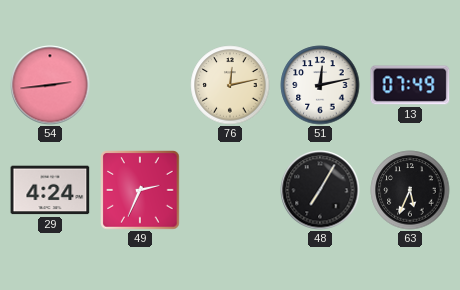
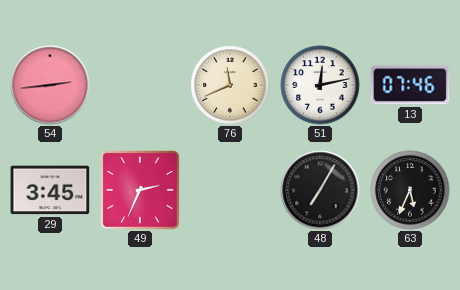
76: 12:13 -> 11:41 (230, 85)
13: 07:49 -> 07:46 (410, 85)
29: 4:24 -> 3:45 (50, 190)
